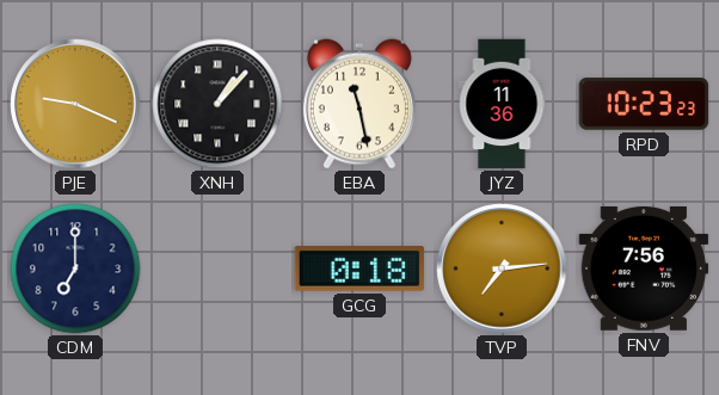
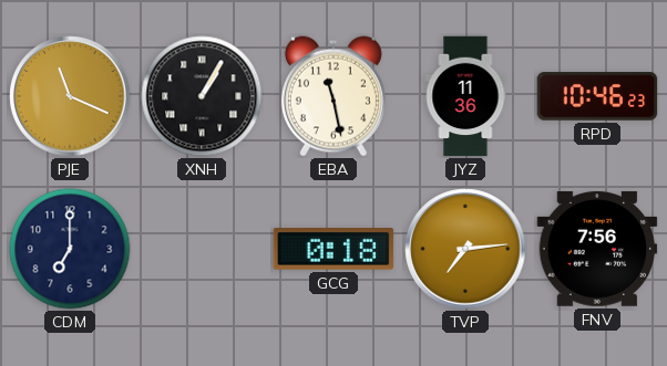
PJE: 9:19 -> 11:19 (70, 96)
XNH: 1:07 -> 1:05 (202, 96)
RPD: 10:23 -> 10:46 (597, 96)
